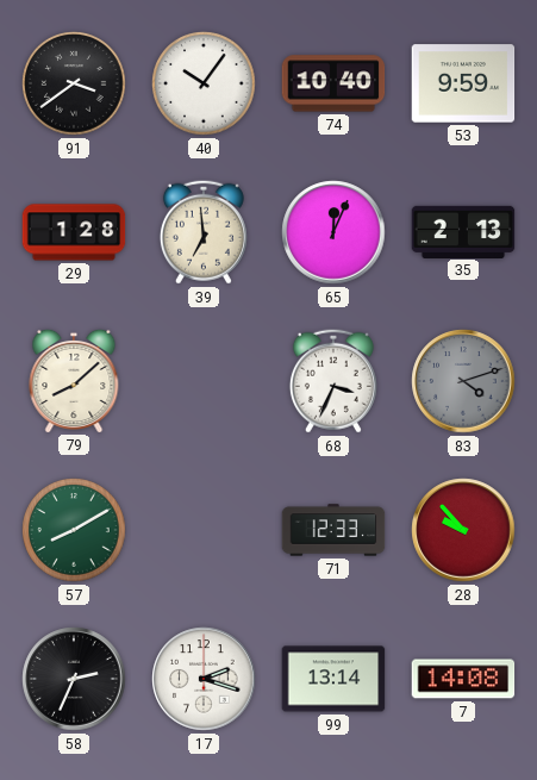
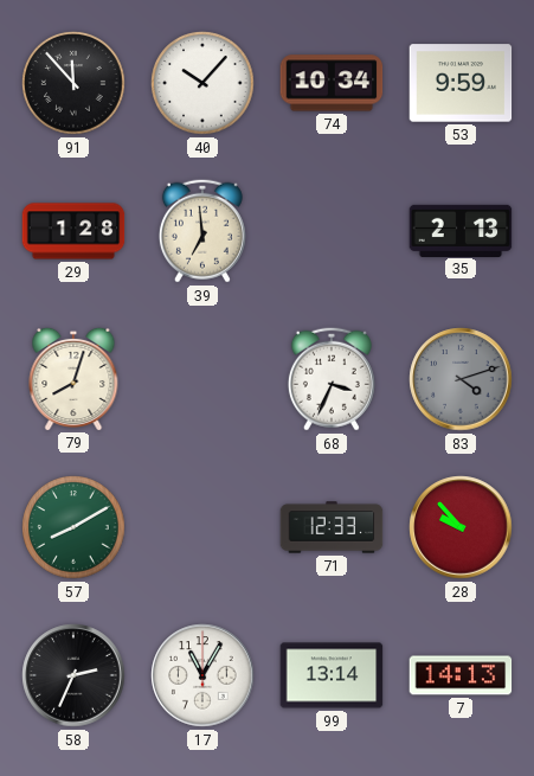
91: 3:39 -> 11:53 (73, 83)
40: 10:06 -> 10:07 (202, 83)
74: 10:40 -> 10:34 (332, 83)
65: 12:04 -> none (333, 232)
79: 8:08 -> 8:03 (73, 378)
17: 2:18 -> 11:05 (202, 675)
7: 14:08 -> 14:13 (461, 675)
